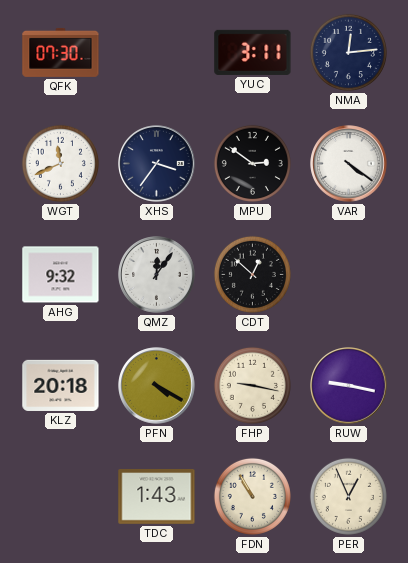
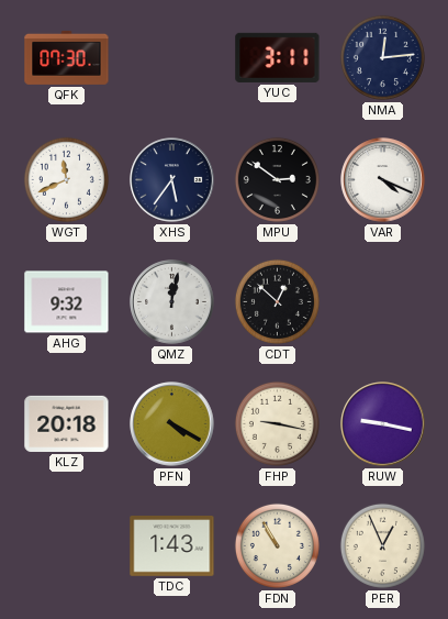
XHS: 3:36 -> 5:36 (172, 180)
VAR: 4:21 -> 4:19 (383, 180)
QMZ: 12:06 -> 12:02 (172, 302)
